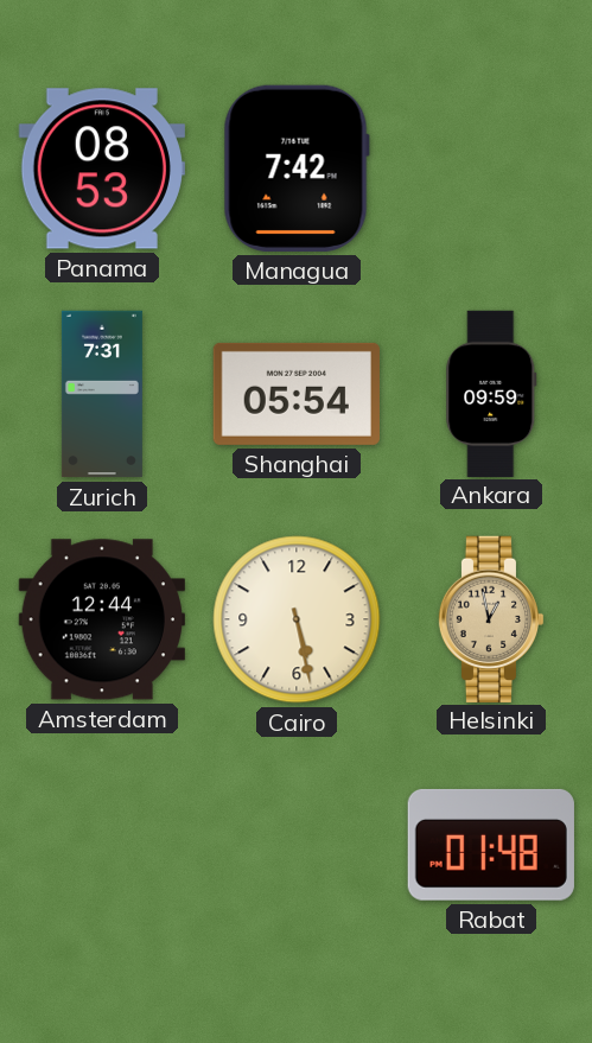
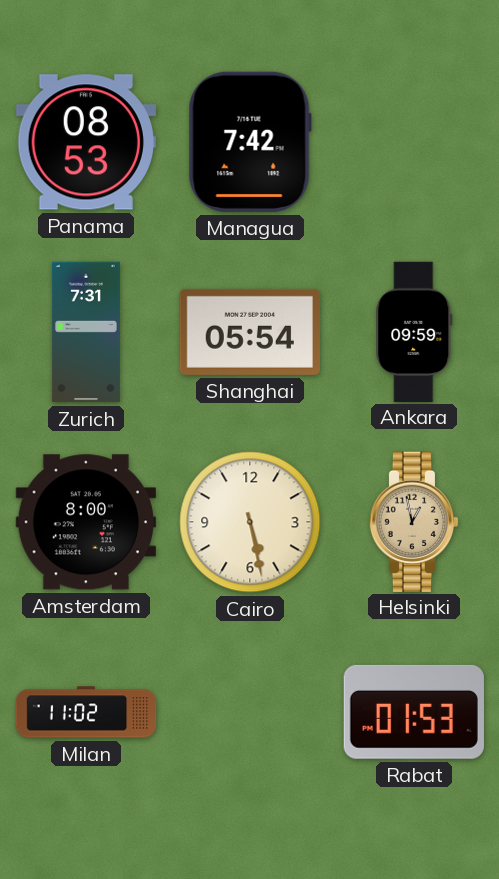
Amsterdam: 12:44 -> 8:00 (86, 522)
Milan: none -> 11:02 (86, 712)
Rabat: 01:48 -> 01:53 (414, 712)
